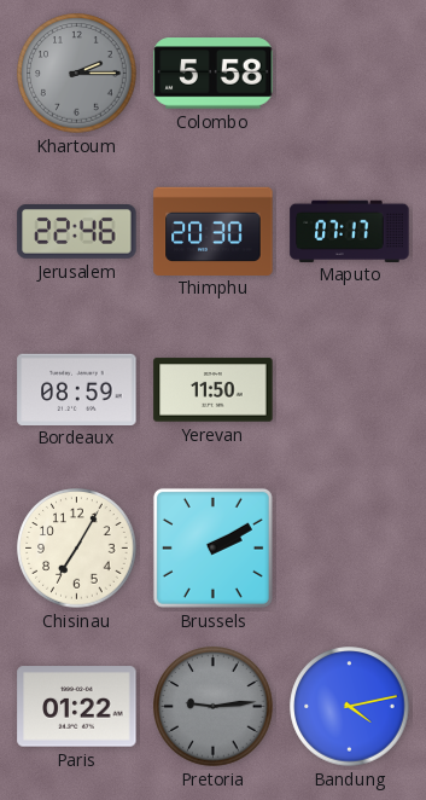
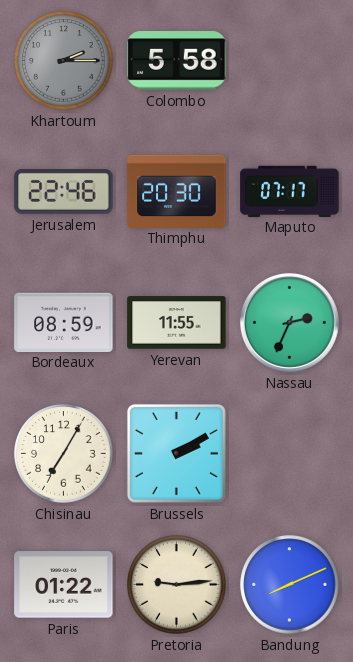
Yerevan: 11:50 -> 11:55 (177, 323)
Nassau: none -> 2:34 (289, 322)
Pretoria dial: grey -> cream (177, 585)
Bandung: 4:13 -> 8:11 (290, 585)
